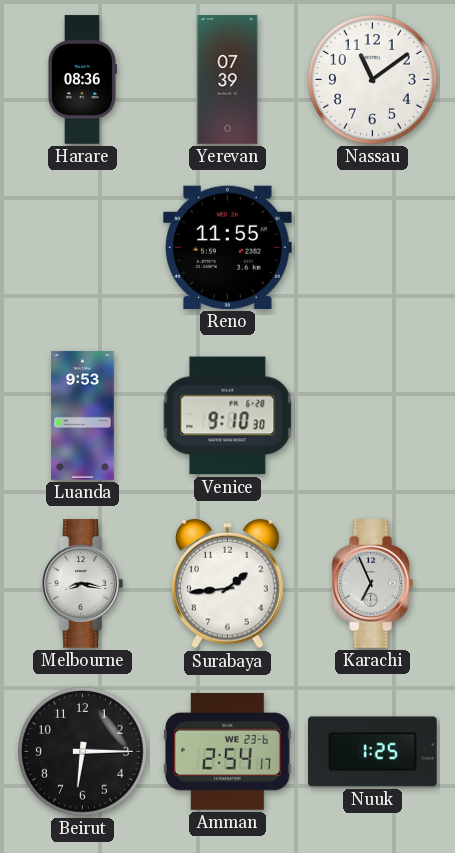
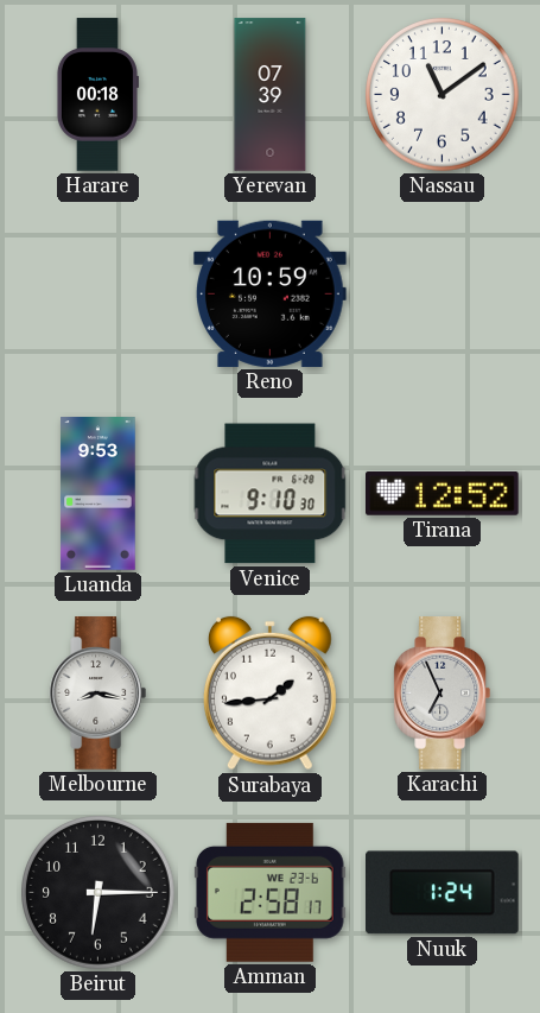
Harare: 08:36 -> 00:18 (97, 95)
Reno: 11:55 -> 10:59 (269, 293)
Tirana: none -> 12:52 (443, 494)
Amman: 2:54 -> 2:58 (271, 892)
Nuuk: 1:25 -> 1:24 (443, 893)
